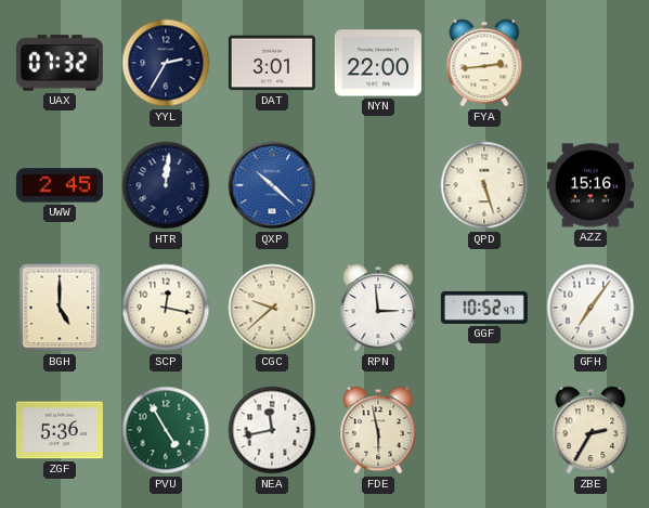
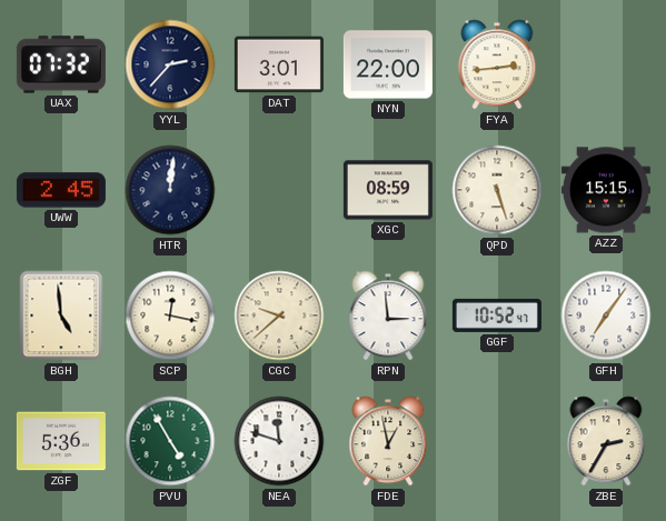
YYL: 2:35 -> 2:37 (170, 64)
QXP: 10:22 -> none (272, 185)
XGC: none -> 08:59 (388, 190)
AZZ: 15:16 -> 15:15 (606, 190)
BGH: 5:00 -> 4:59 (61, 315)
NEA: 11:43 -> 11:48 (279, 441)
FDE: 5:58 -> 12:58 (388, 441)
